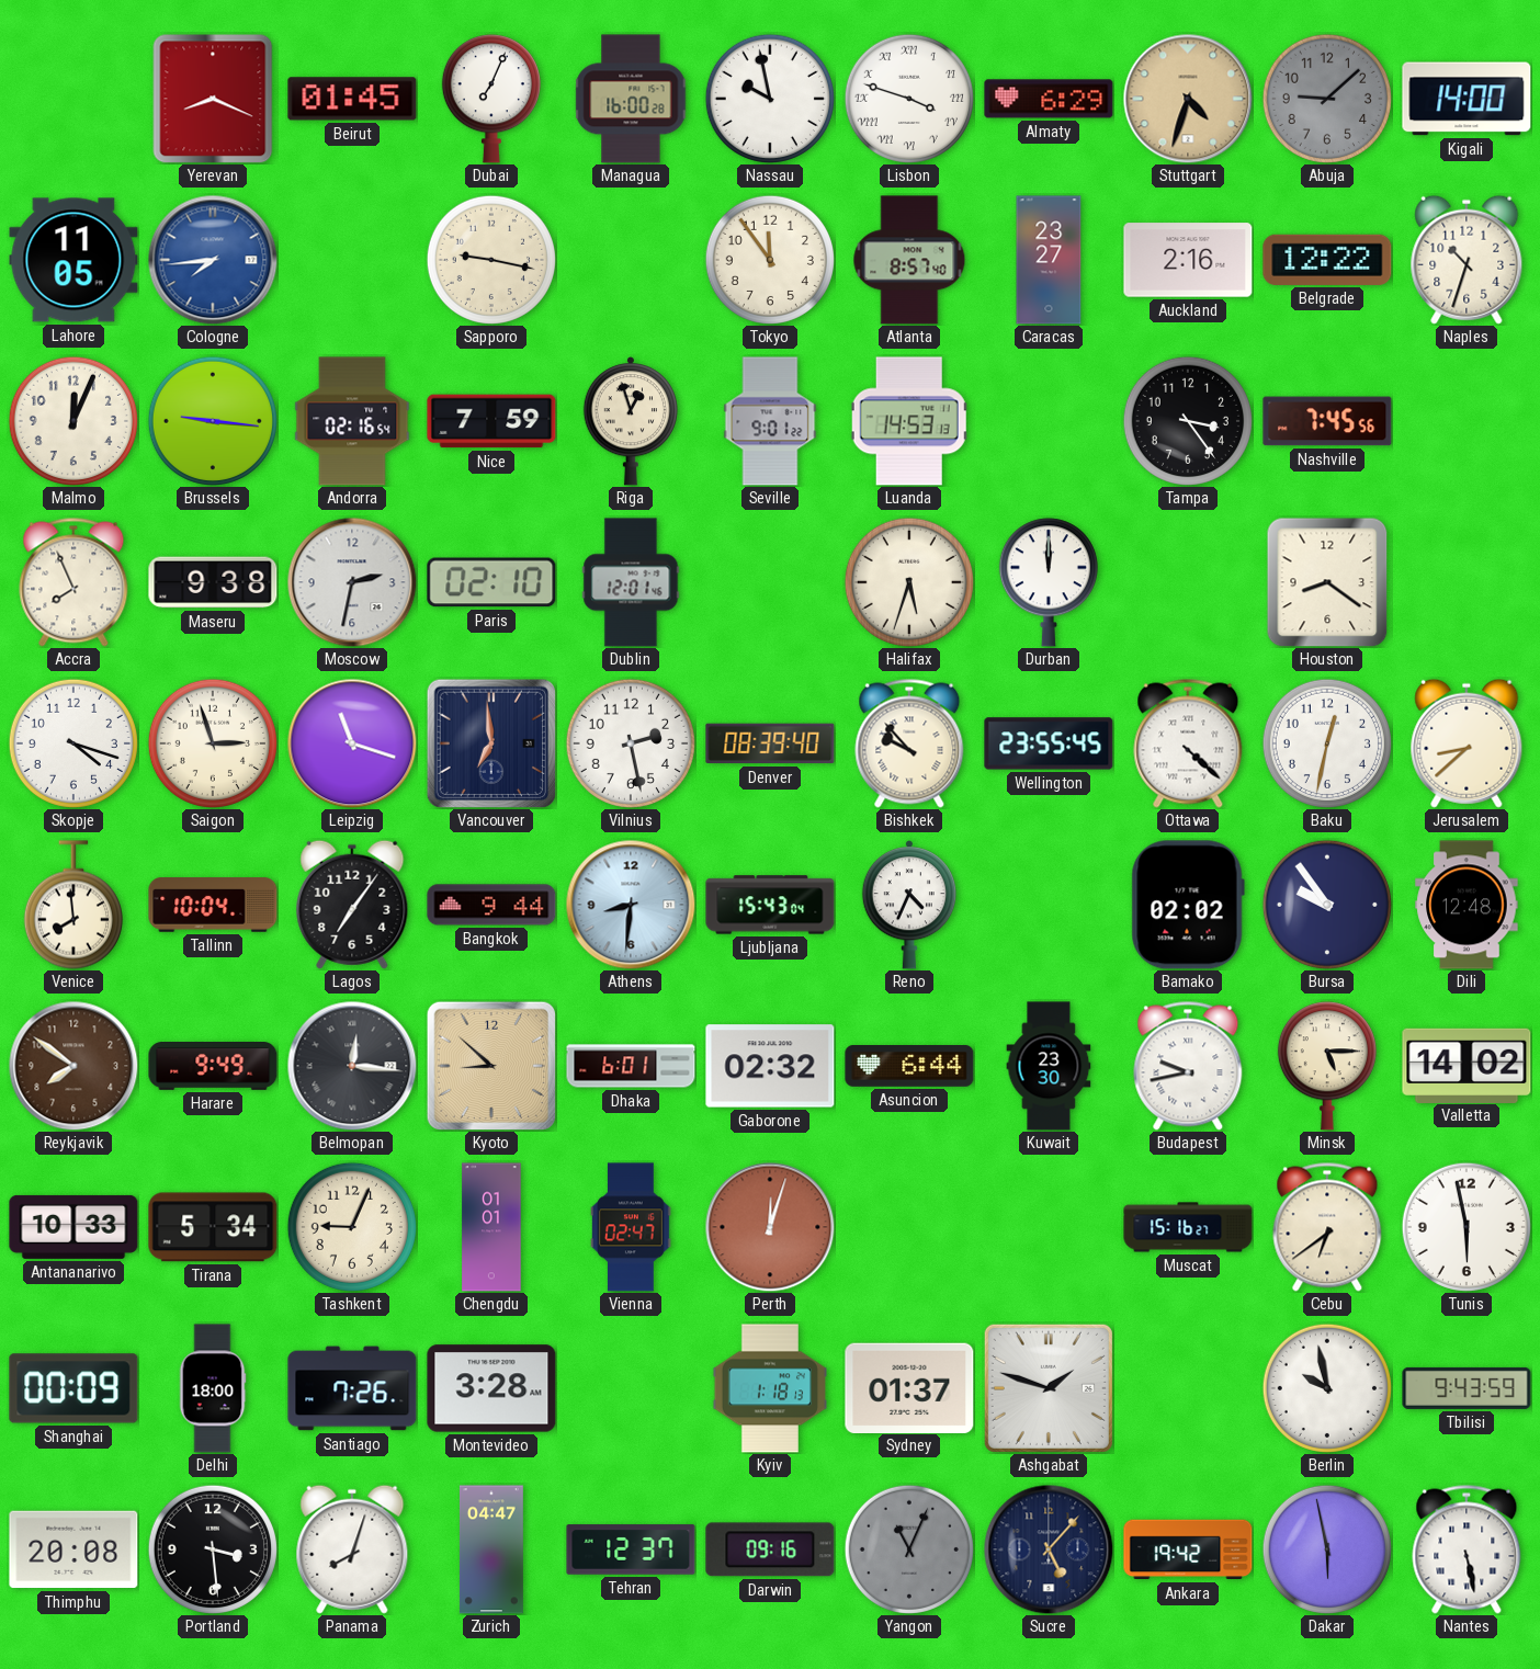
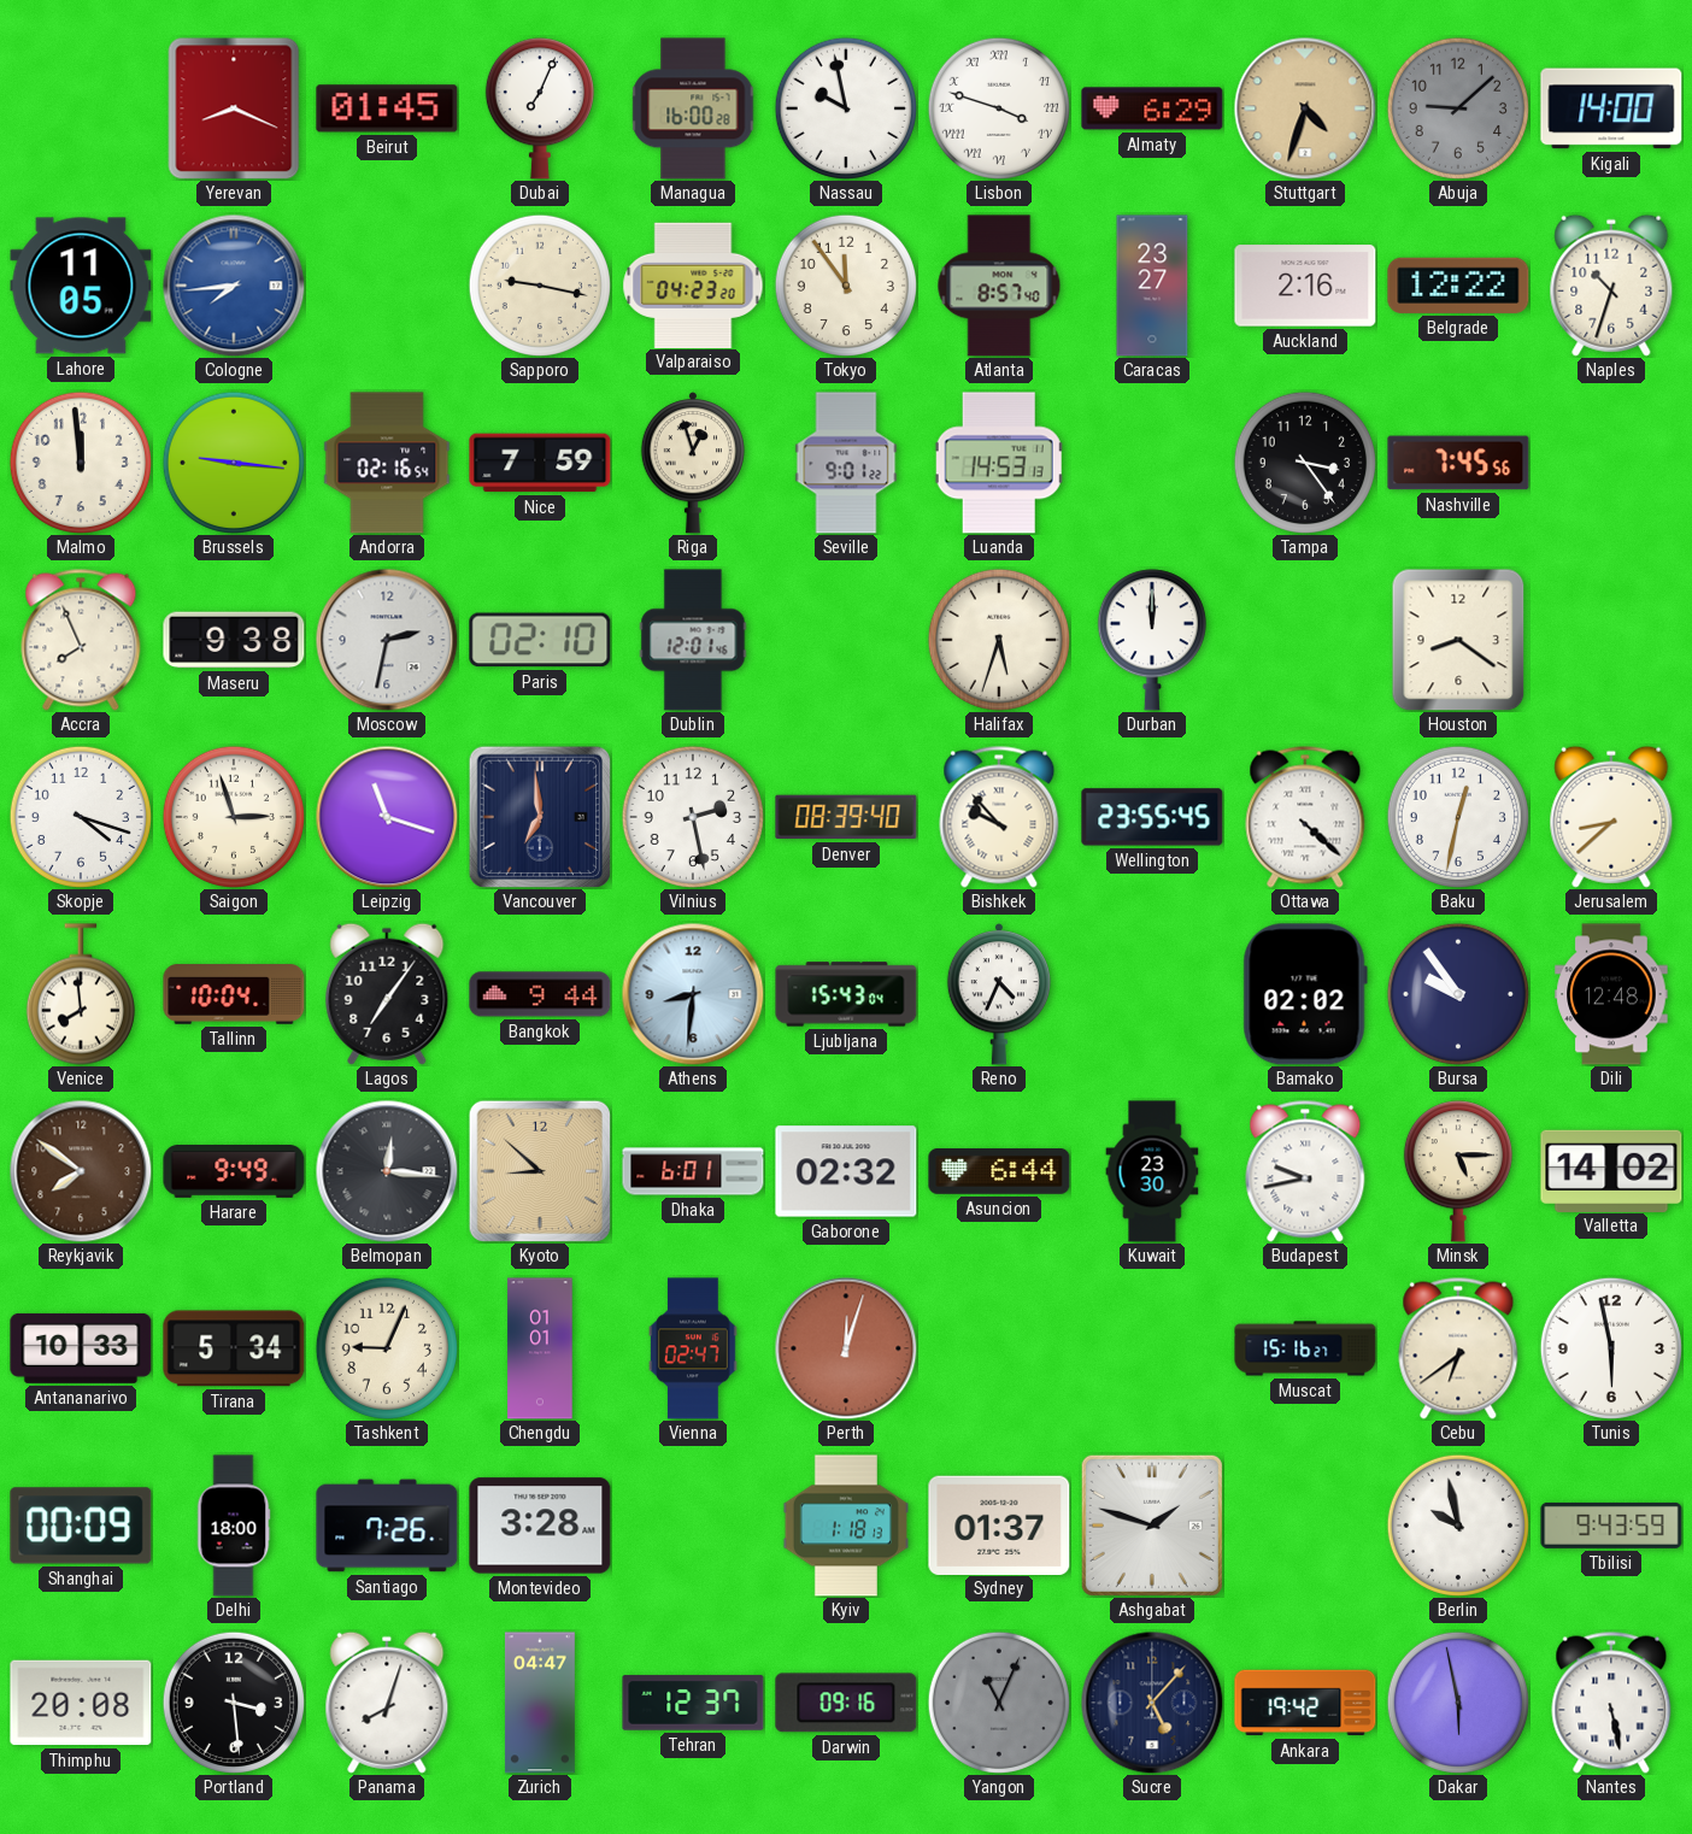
Valparaiso: none -> 04:23 (693, 284)
Malmo: 12:04 -> 11:59 (81, 463)
